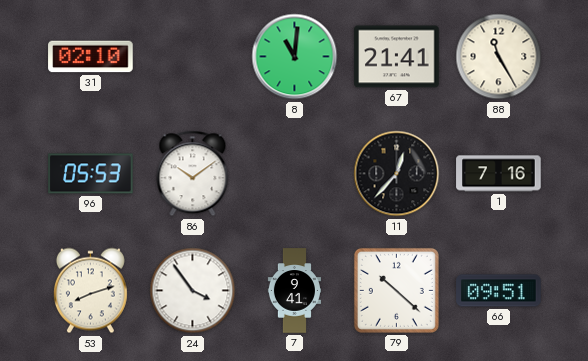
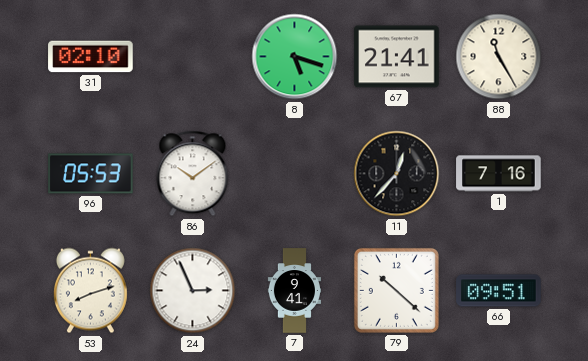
8: 11:01 -> 5:18 (295, 57)
24: 3:54 -> 2:56 (193, 291)
